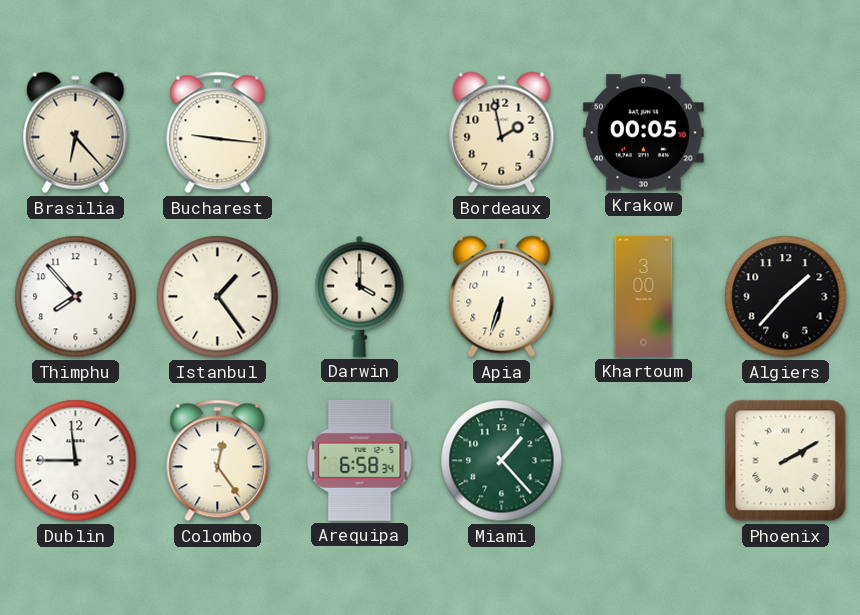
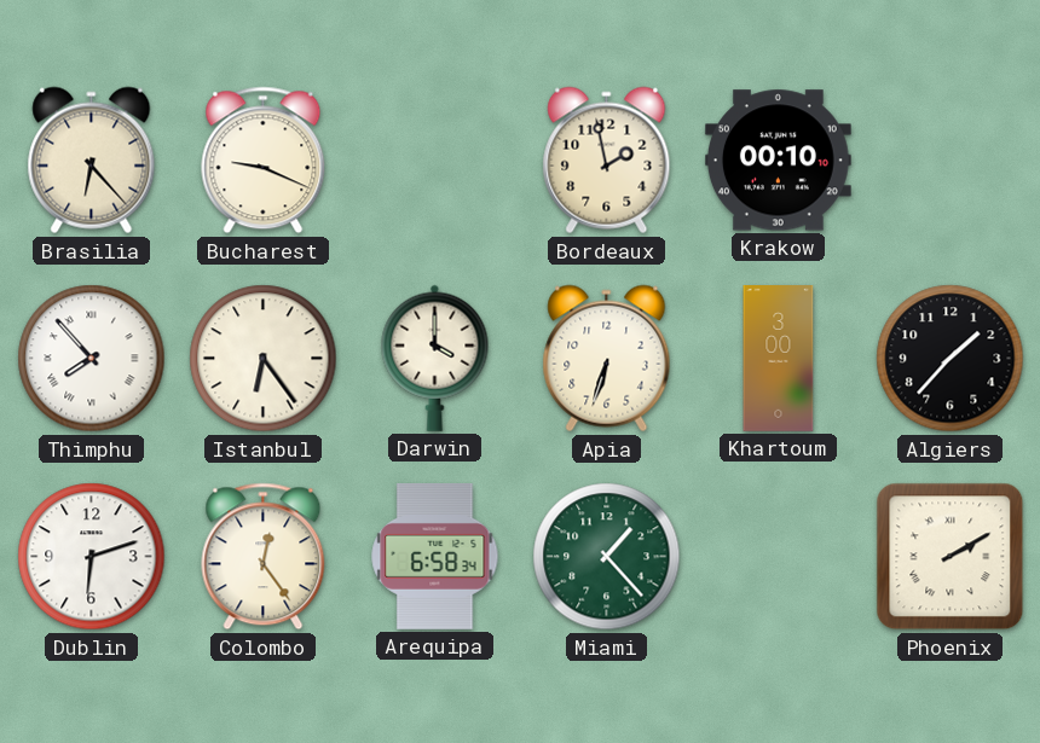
Bucharest: 9:16 -> 9:19 (264, 161)
Krakow: 00:05 -> 00:10 (778, 161)
Thimphu numerals: Arabic -> Roman (92, 359)
Istanbul: 1:24 -> 6:24 (264, 359)
Dublin: 11:45 -> 6:12 (92, 557)
